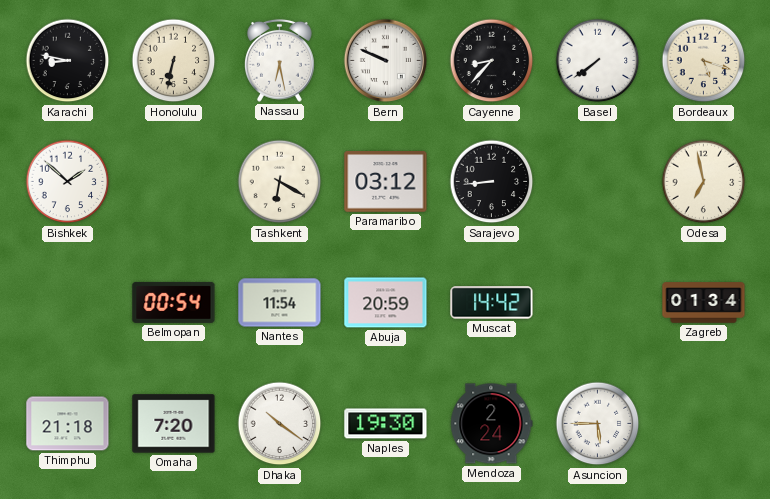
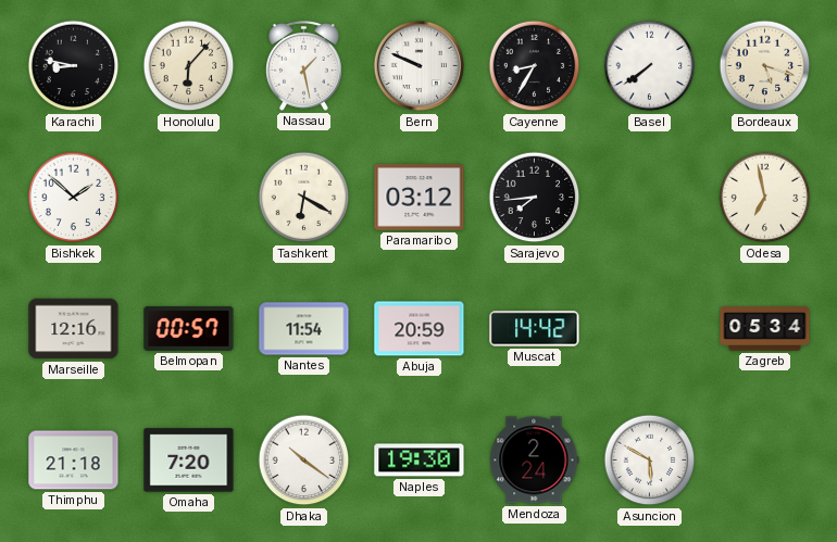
Honolulu: 6:32 -> 6:07 (189, 66)
Nassau: 6:28 -> 1:28 (303, 65)
Cayenne: 8:37 -> 8:35 (535, 66)
Sarajevo: 8:44 -> 7:44 (535, 198)
Marseille: none -> 12:16 (74, 329)
Belmopan: 00:54 -> 00:57 (189, 328)
Zagreb: 01:34 -> 05:34 (765, 329)
Asuncion: 5:45 -> 5:50 (650, 461)
